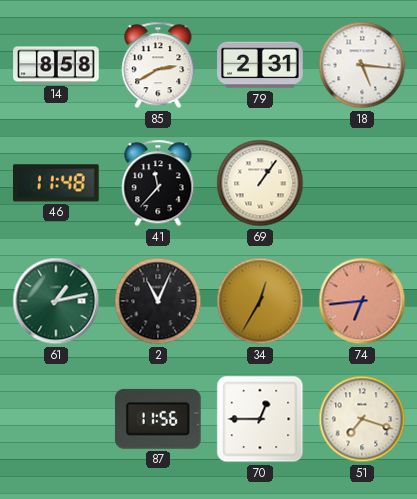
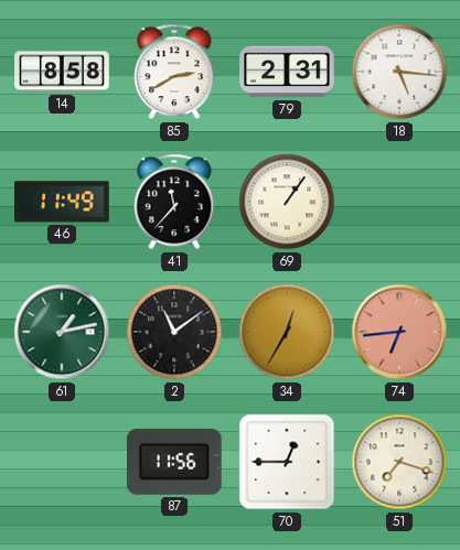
46: 11:48 -> 11:49 (63, 202)
2: 11:04 -> 11:09 (174, 332)
